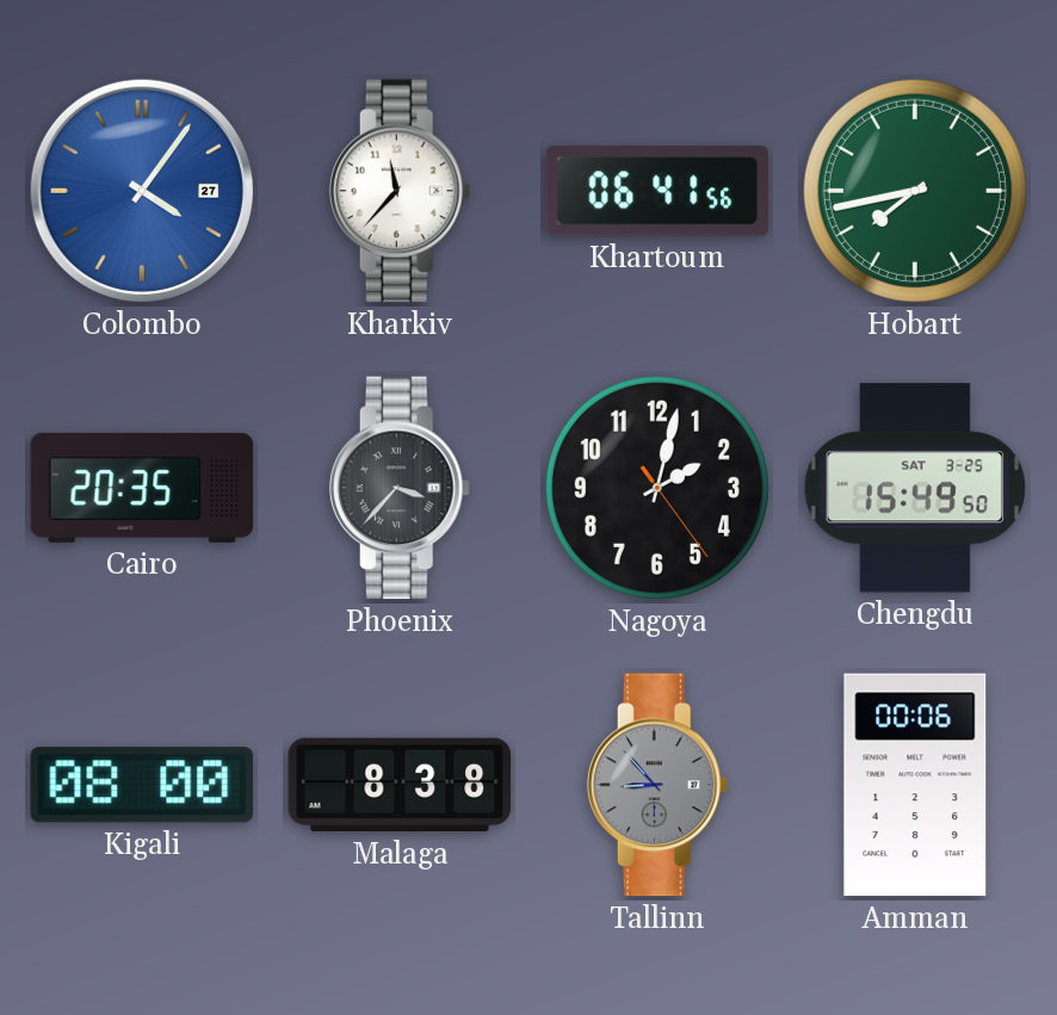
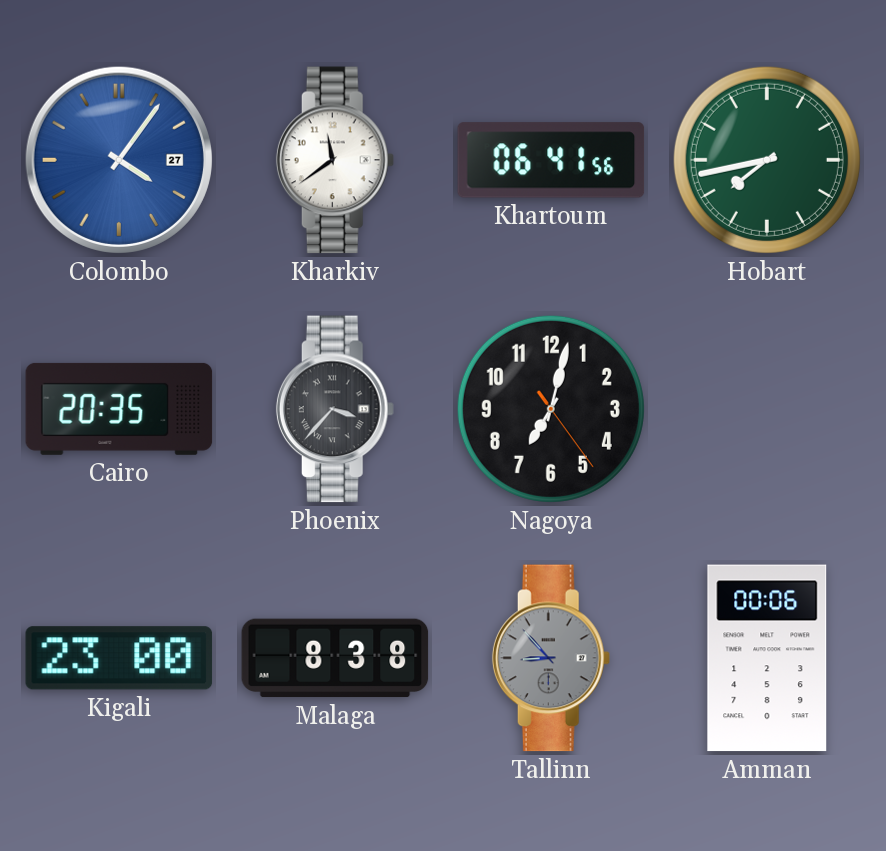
Kharkiv: 11:37 -> 11:39 (335, 160)
Nagoya: 2:02 -> 7:02 (551, 409)
Chengdu: 15:49 -> none (914, 488)
Kigali: 08:00 -> 23:00 (119, 658)
